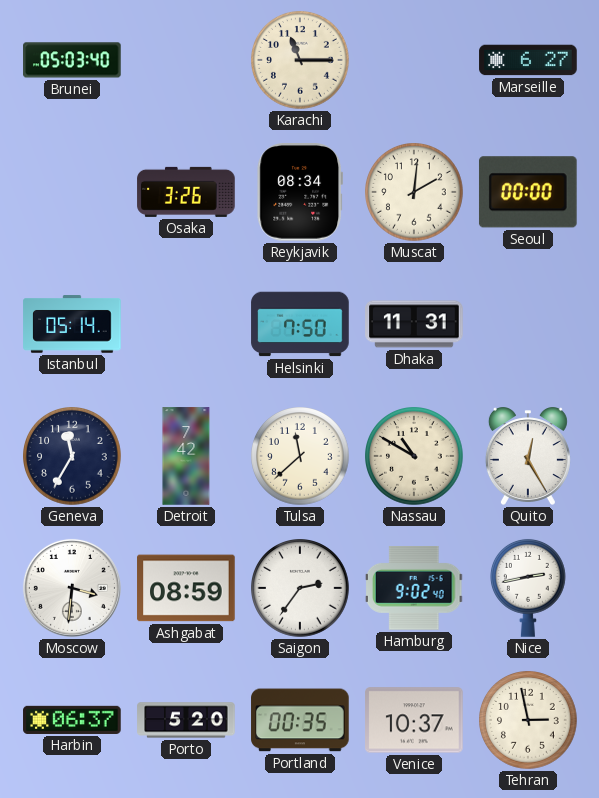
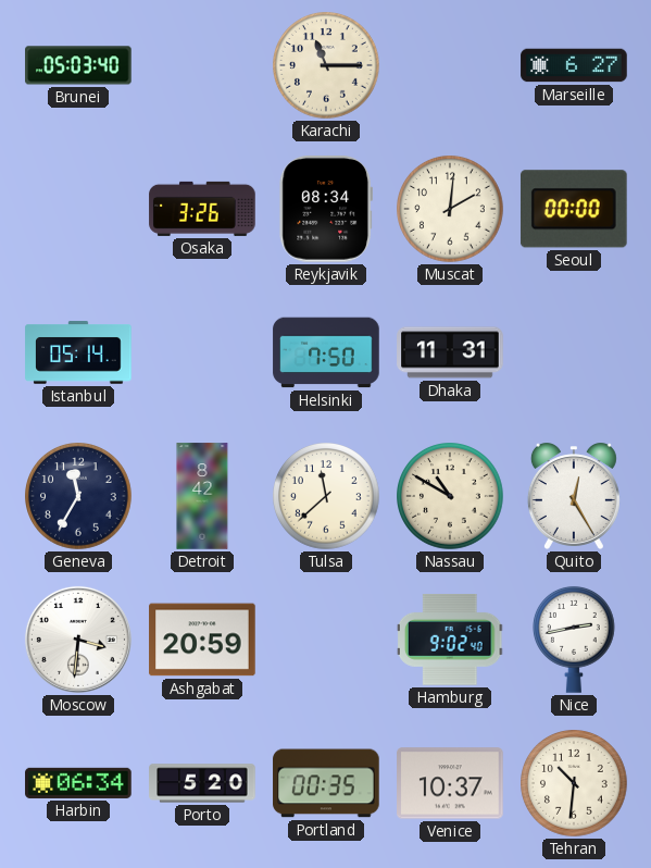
Detroit: 7:42 -> 8:42 (202, 496)
Ashgabat: 08:59 -> 20:59 (202, 640)
Saigon: 2:36 -> none (301, 589)
Harbin: 06:37 -> 06:34 (78, 783)
Tehran: 2:58 -> 10:31 (575, 784)
